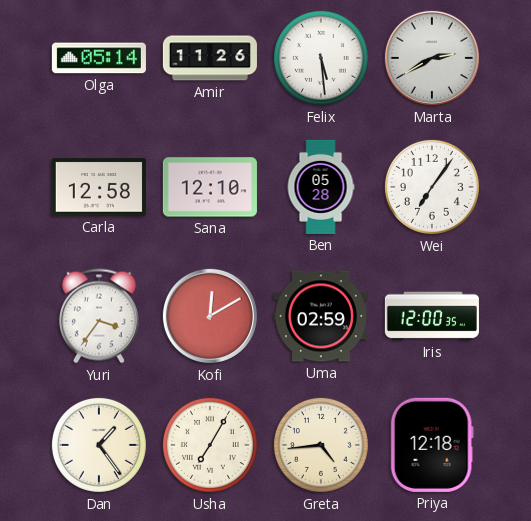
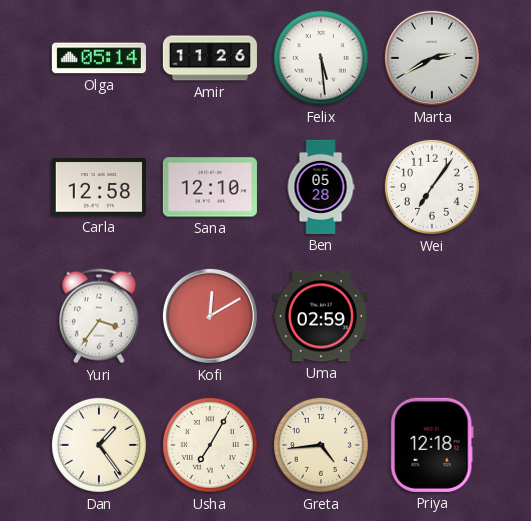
Iris: 12:00 -> none (432, 316)
